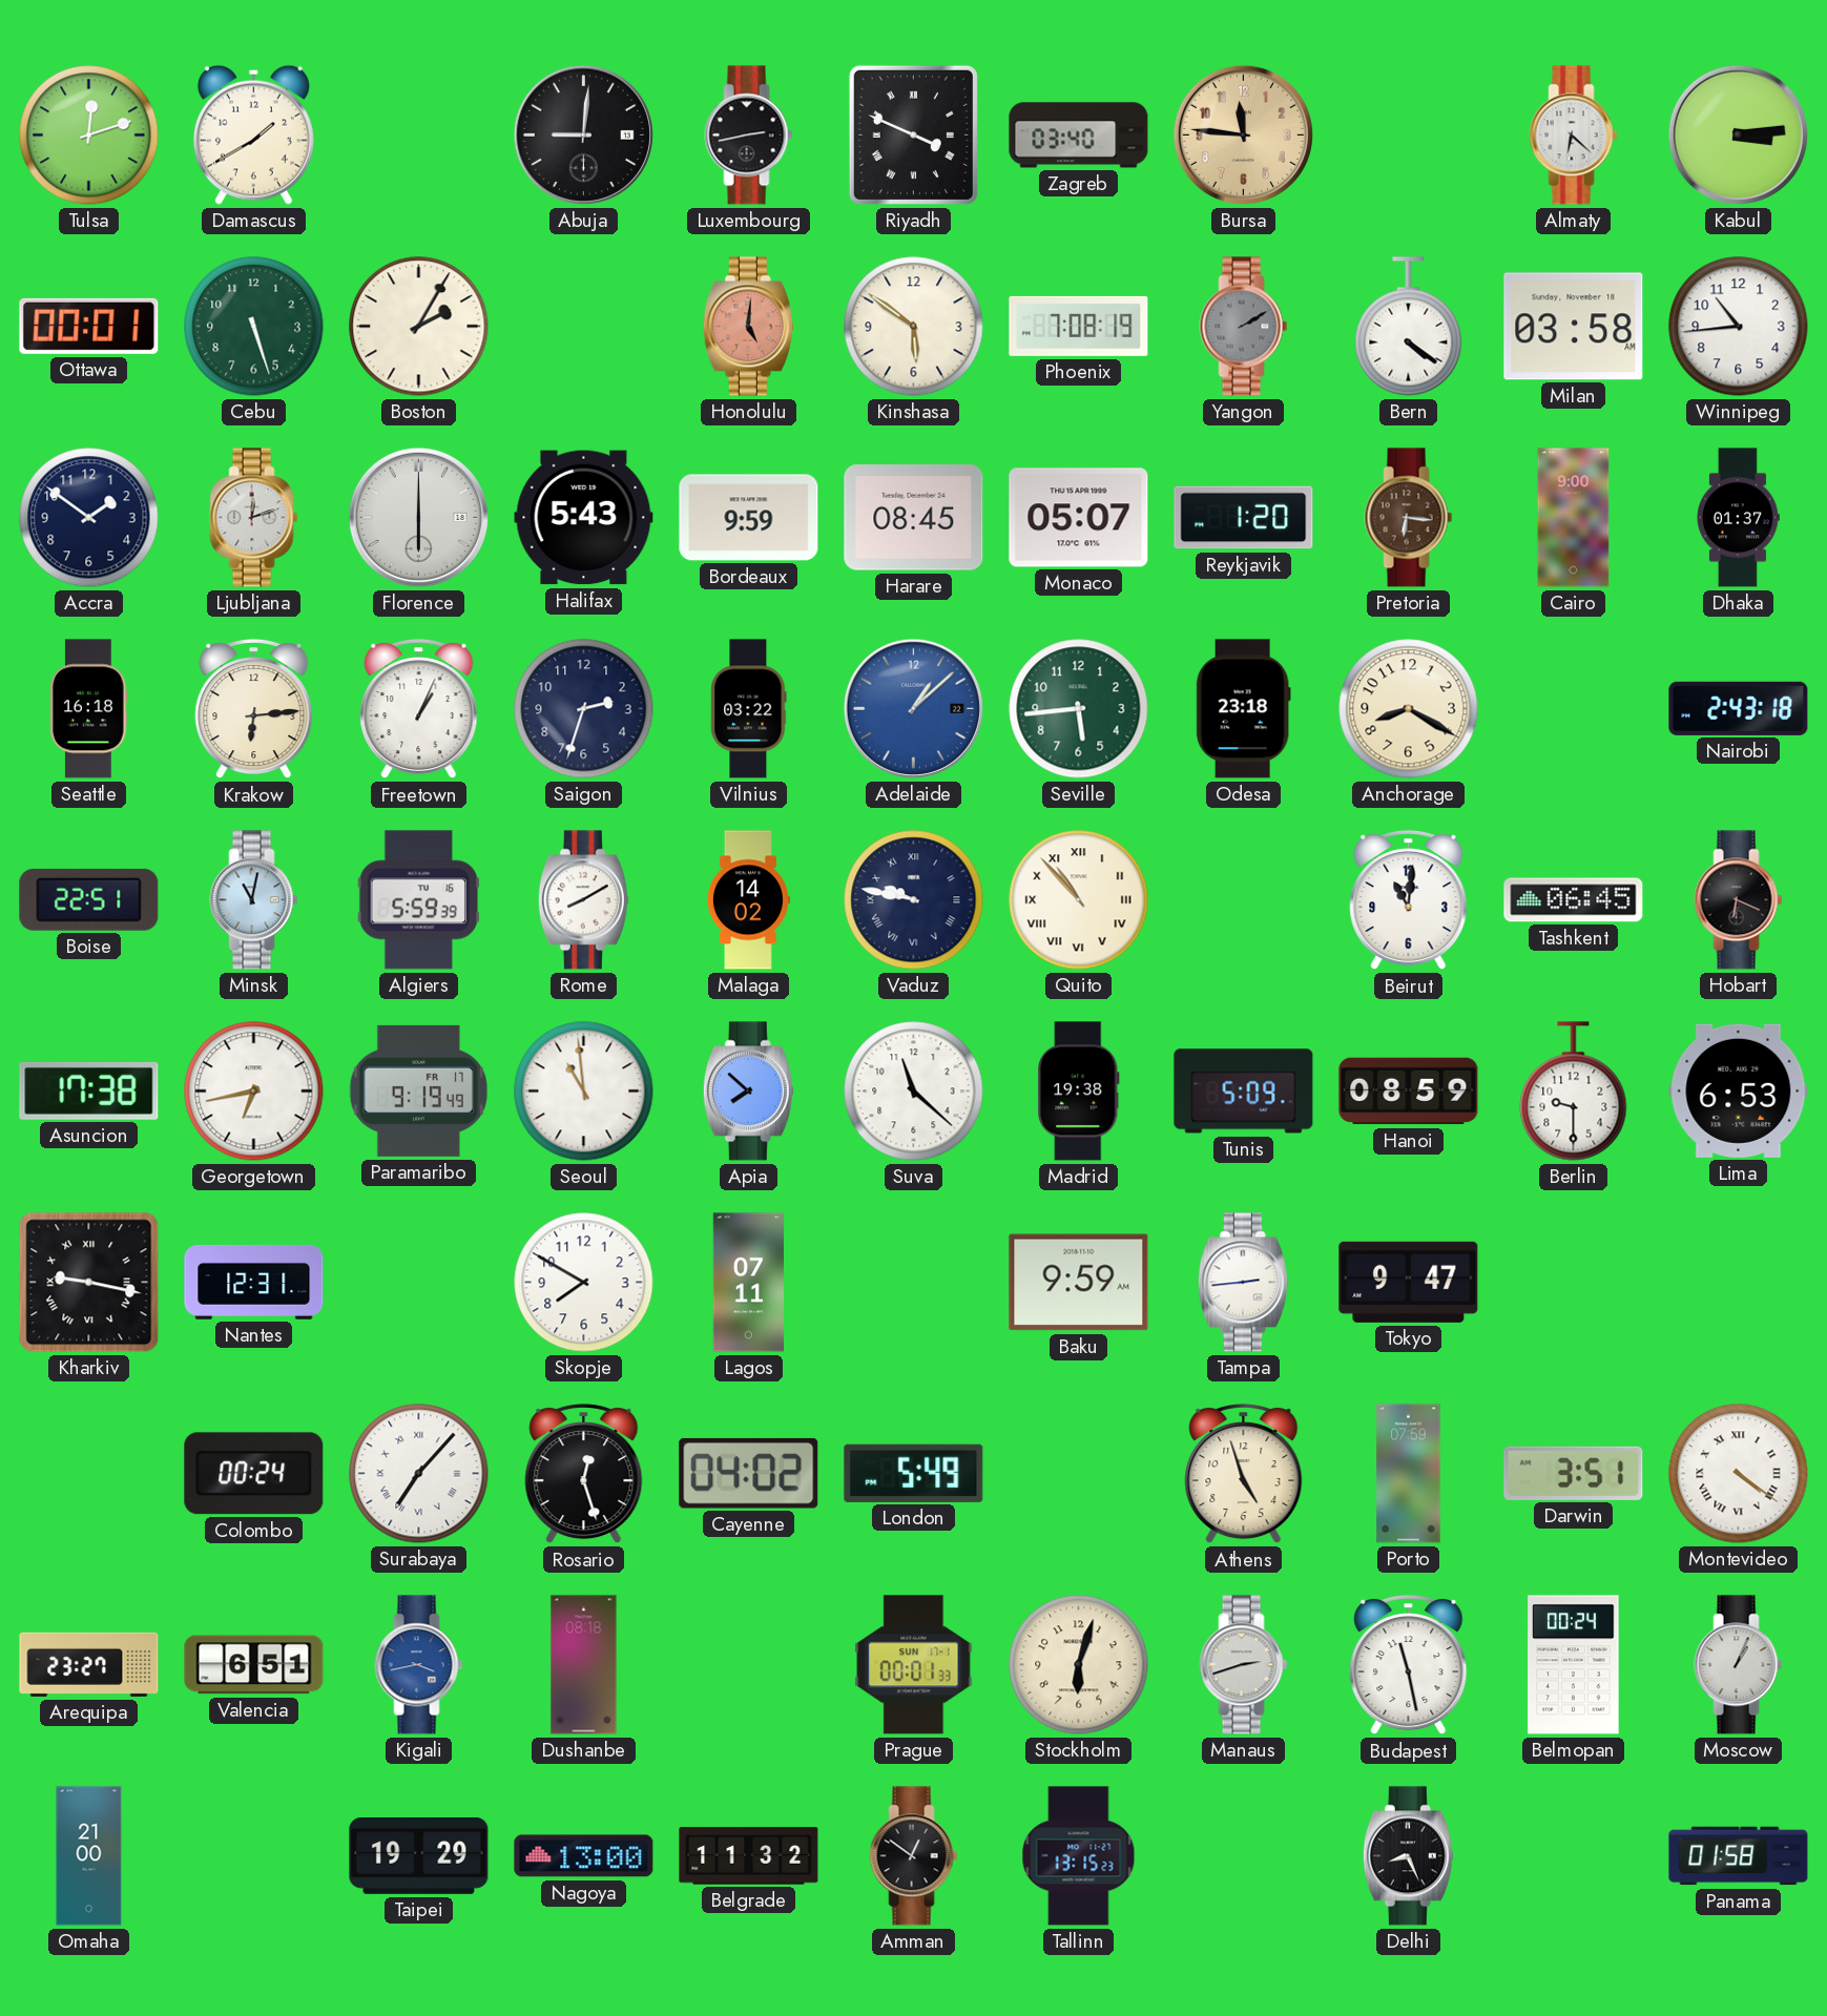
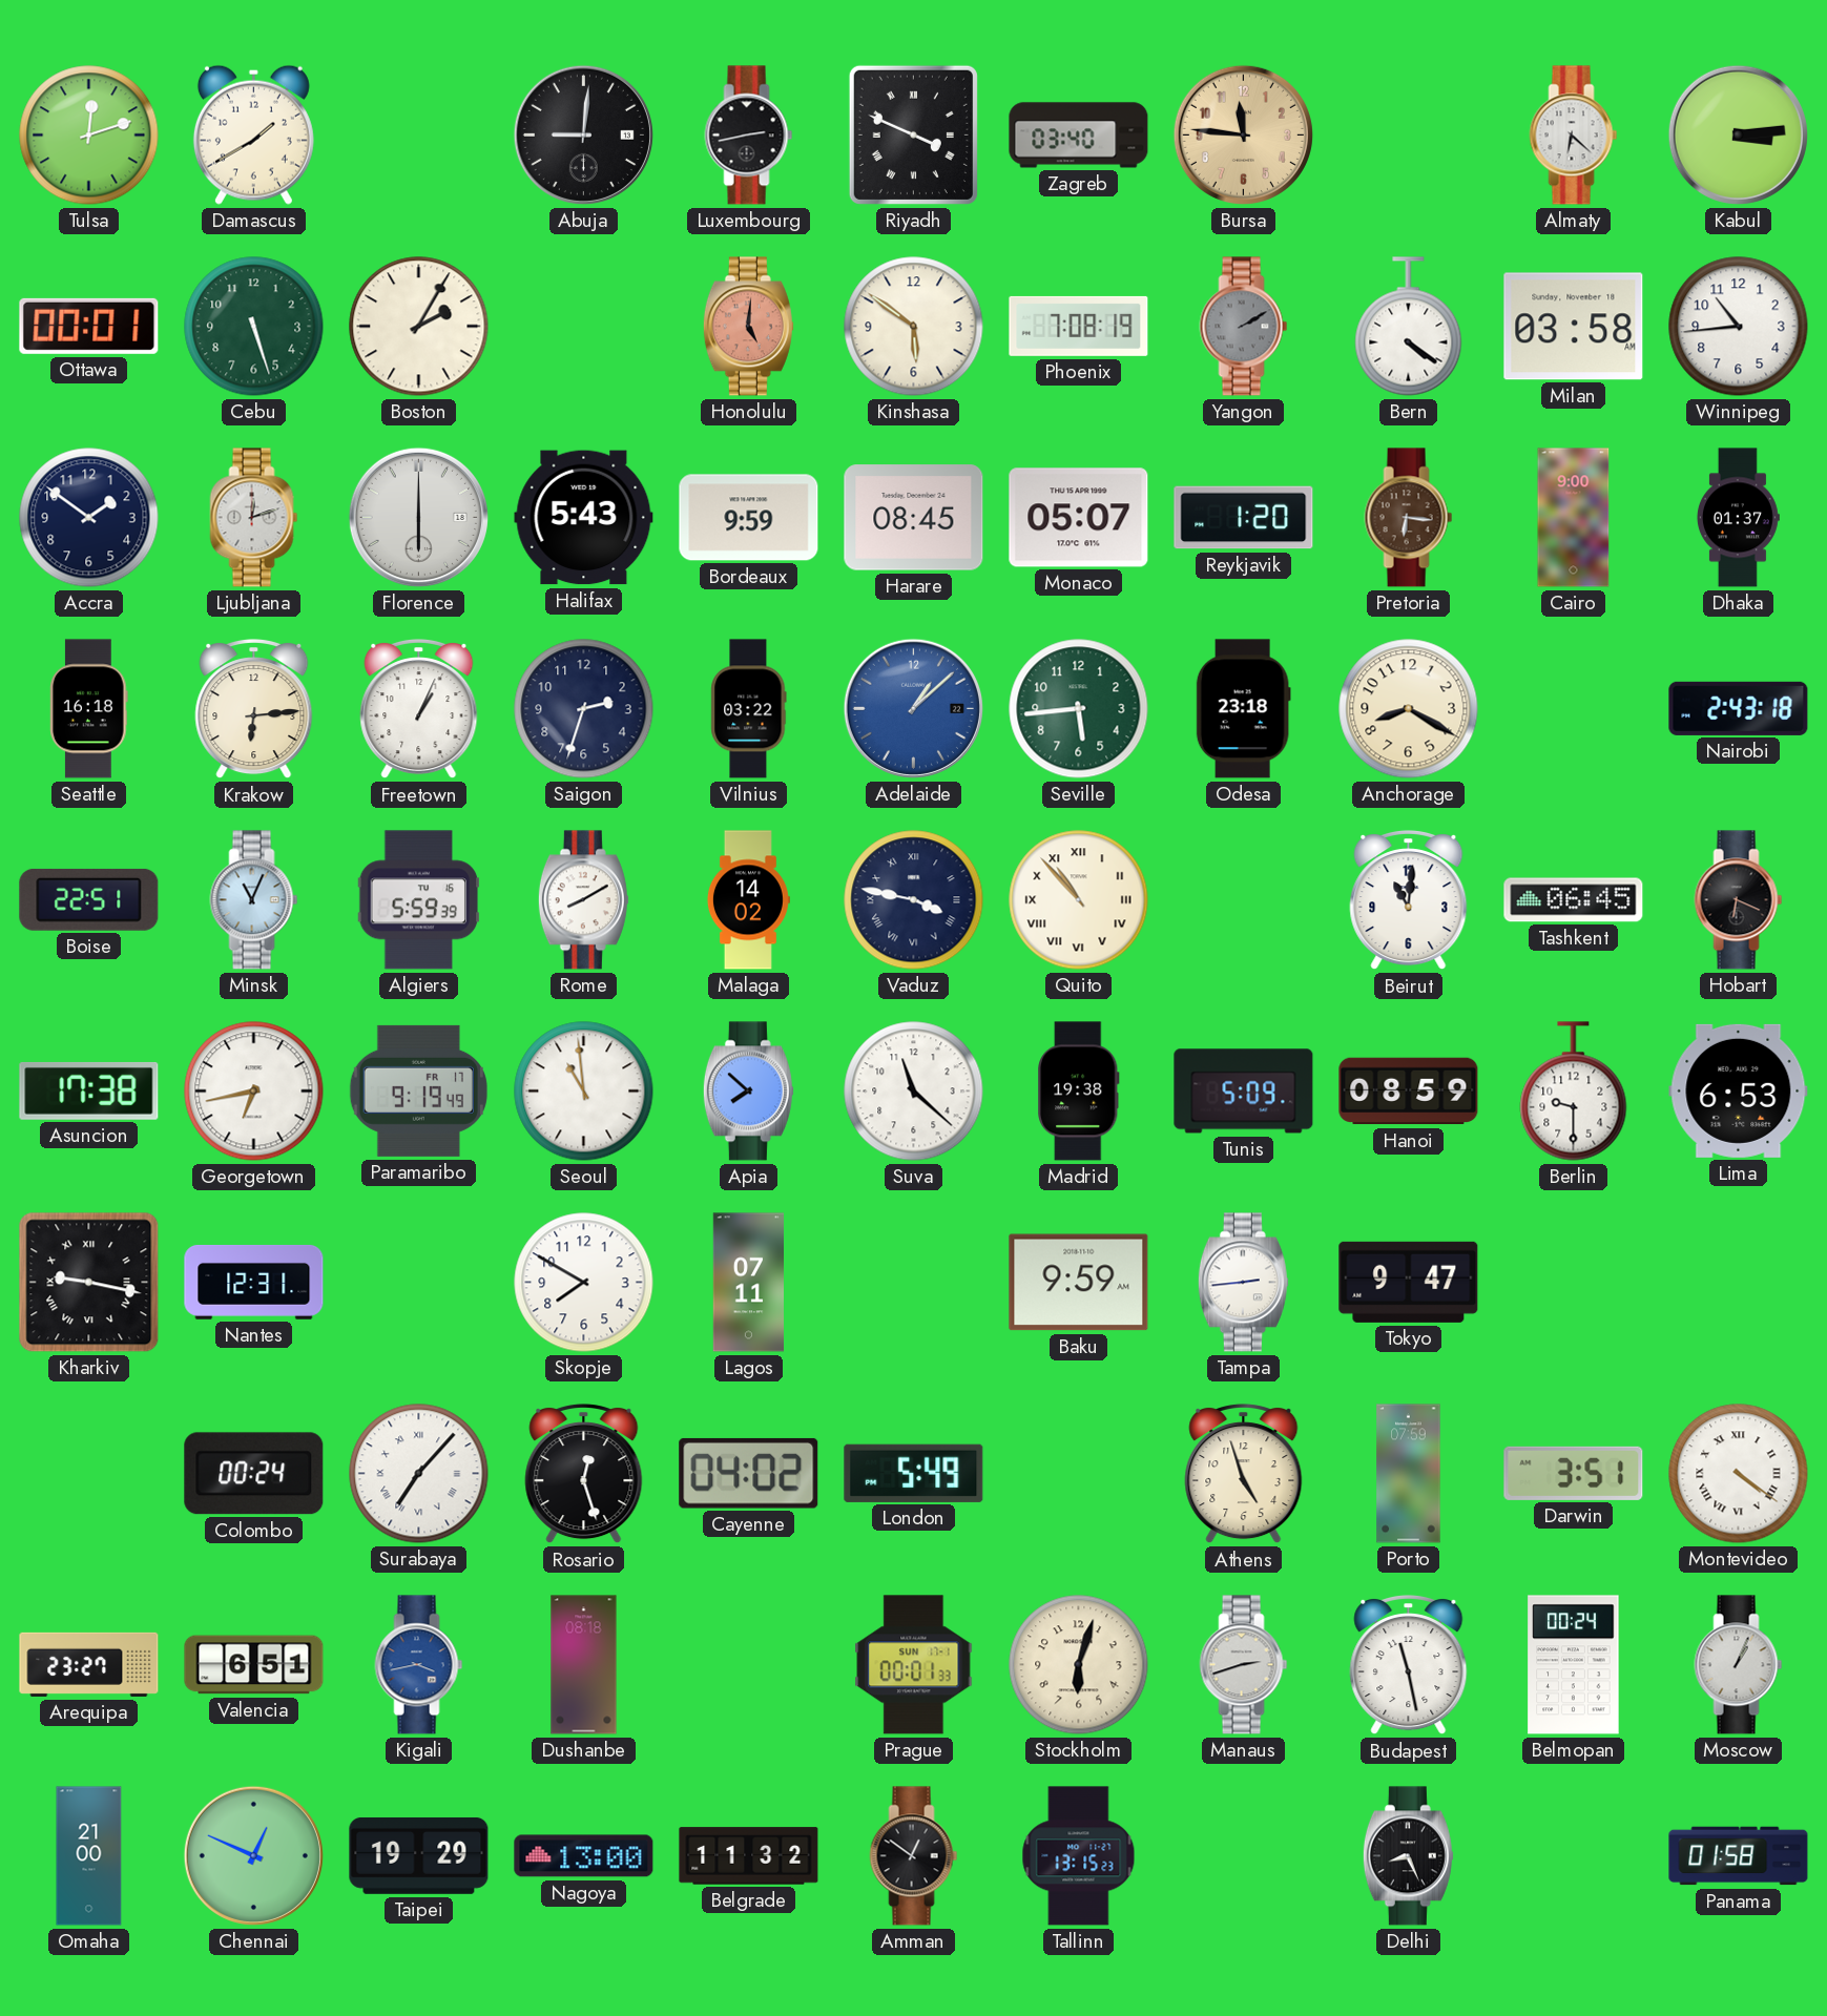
Minsk: 11:02 -> 11:04 (254, 900)
Vaduz: 9:47 -> 3:47 (914, 900)
Chennai: none -> 12:49 (253, 1855)
